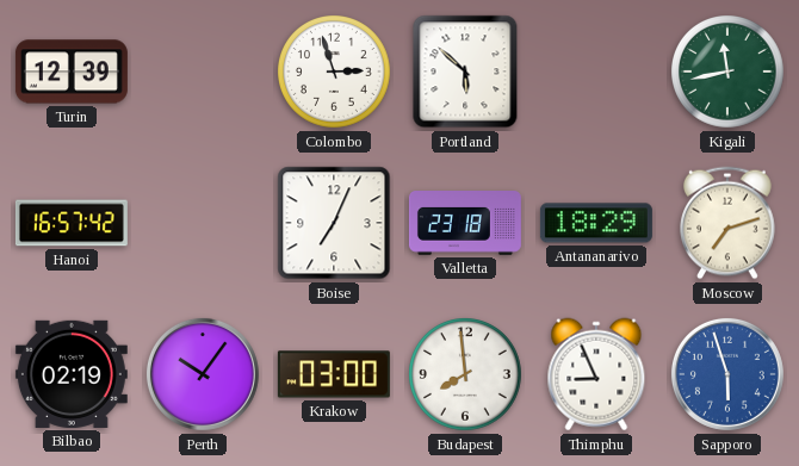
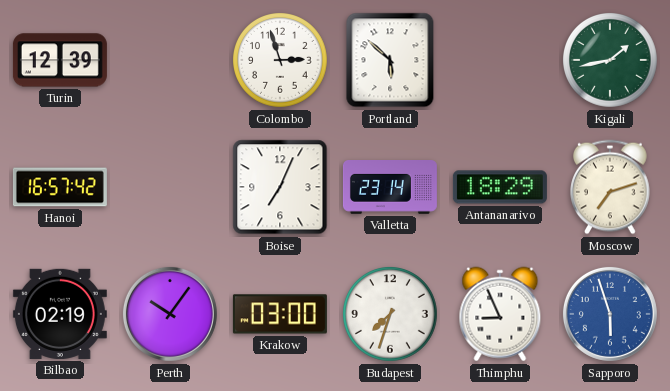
Kigali: 11:43 -> 1:43 (611, 61)
Valletta: 23:18 -> 23:14 (390, 188)
Budapest: 7:59 -> 7:33 (391, 315)
